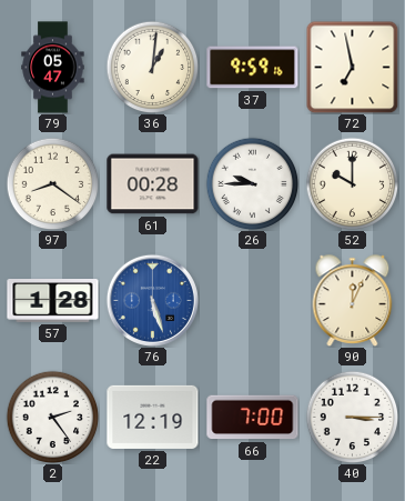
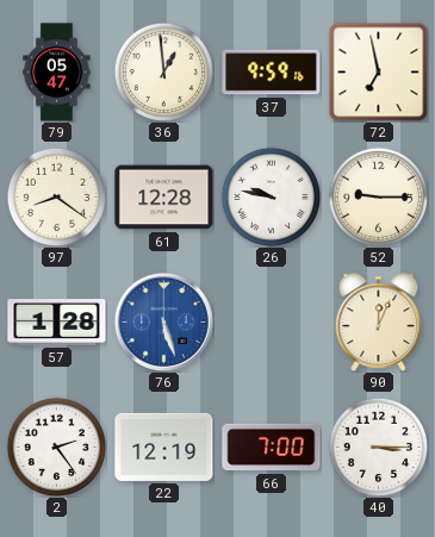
36: 1:01 -> 12:59 (163, 71)
61: 00:28 -> 12:28 (164, 198)
26: 9:45 -> 9:47 (271, 196)
52: 10:00 -> 9:15 (378, 196)
